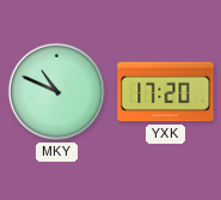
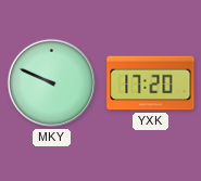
MKY: 10:49 -> 9:49 (51, 82)
